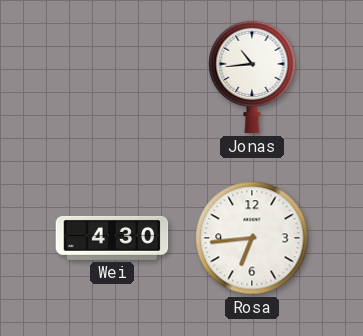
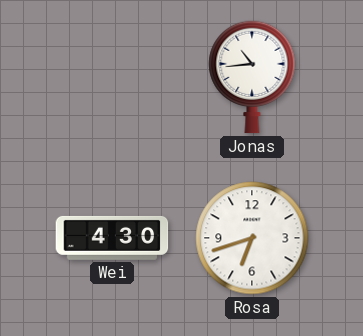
Rosa: 6:44 -> 6:42 (252, 238)
